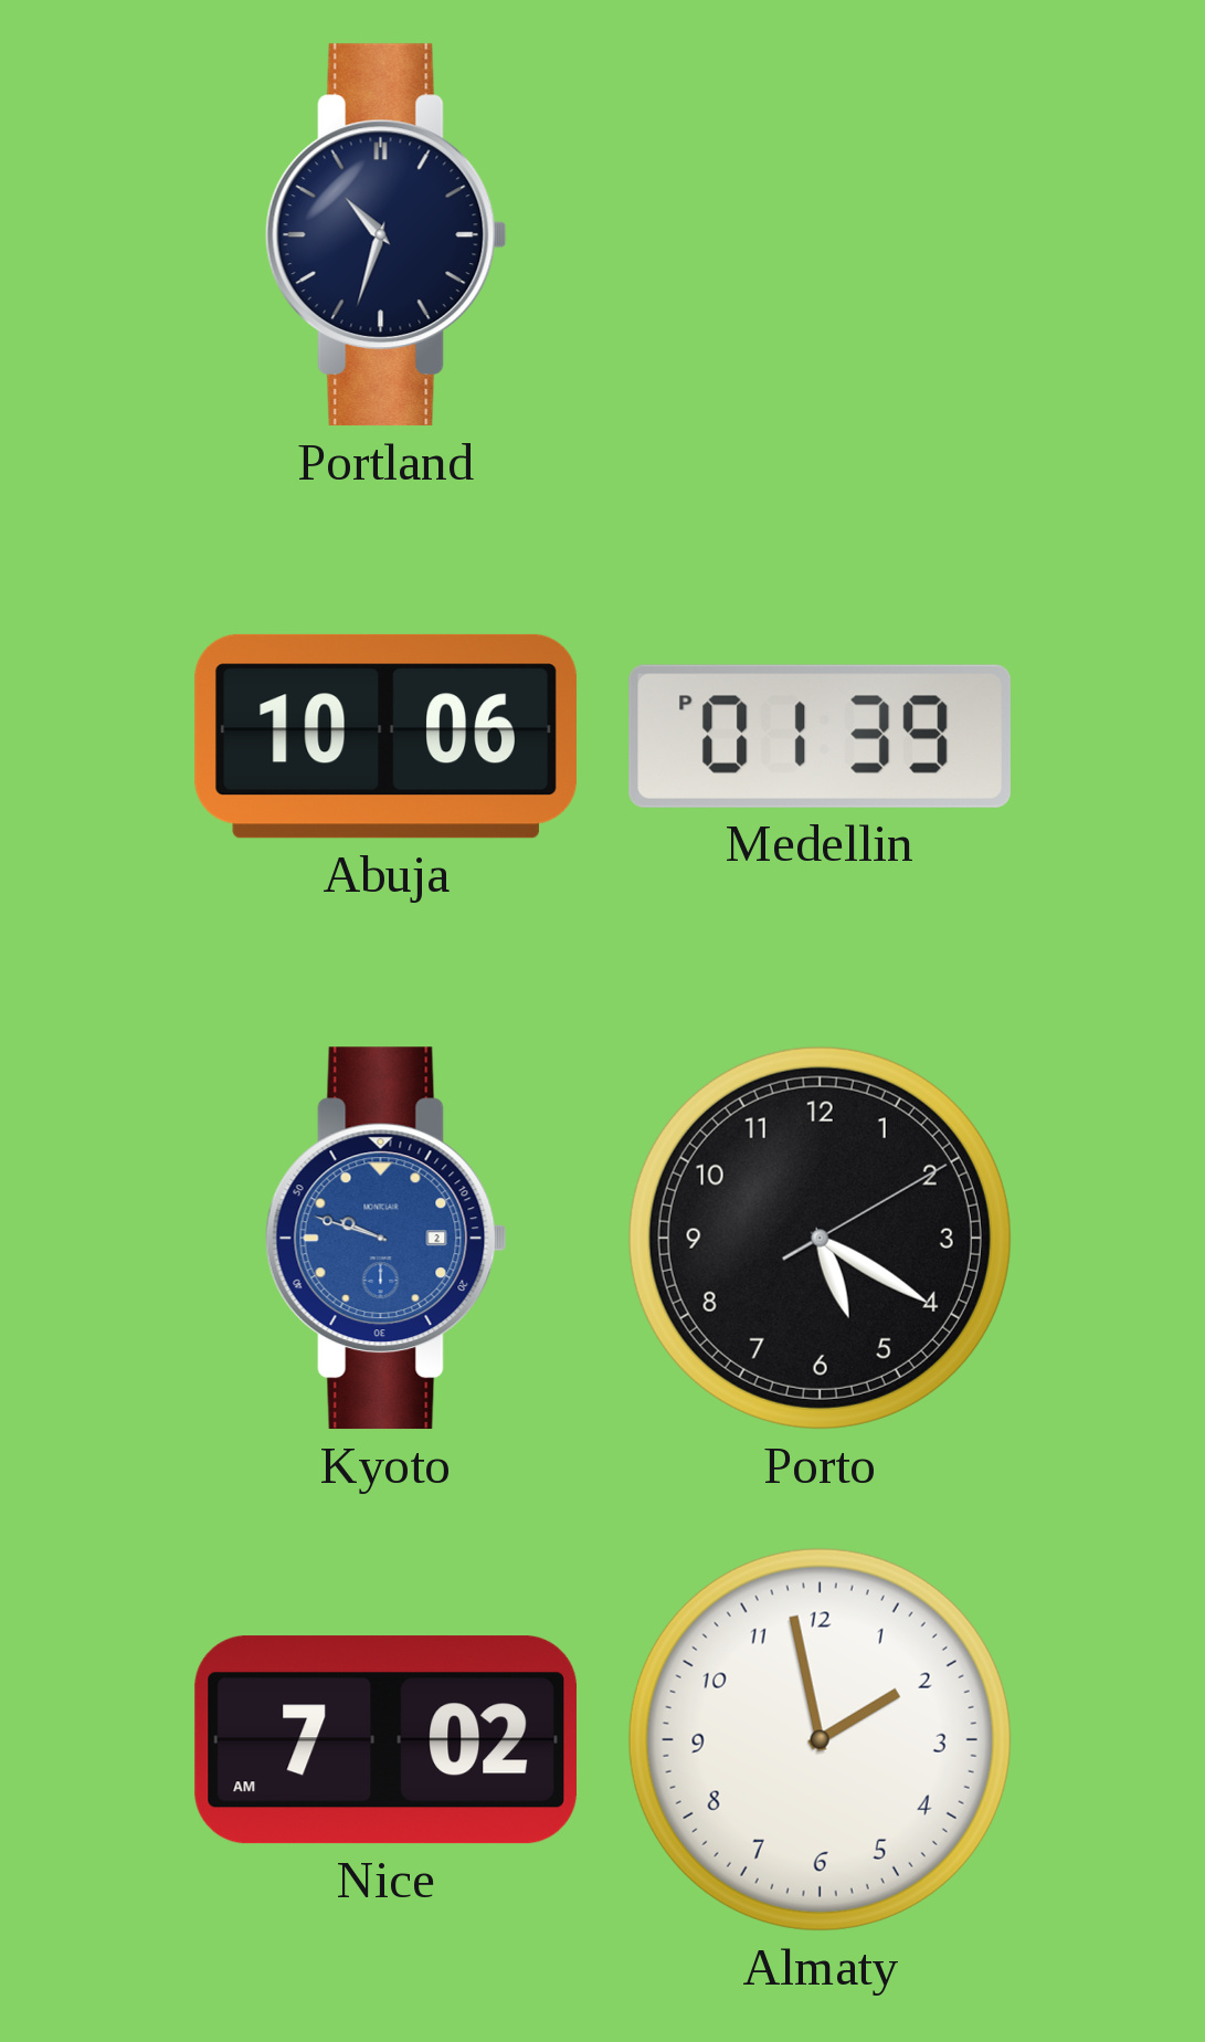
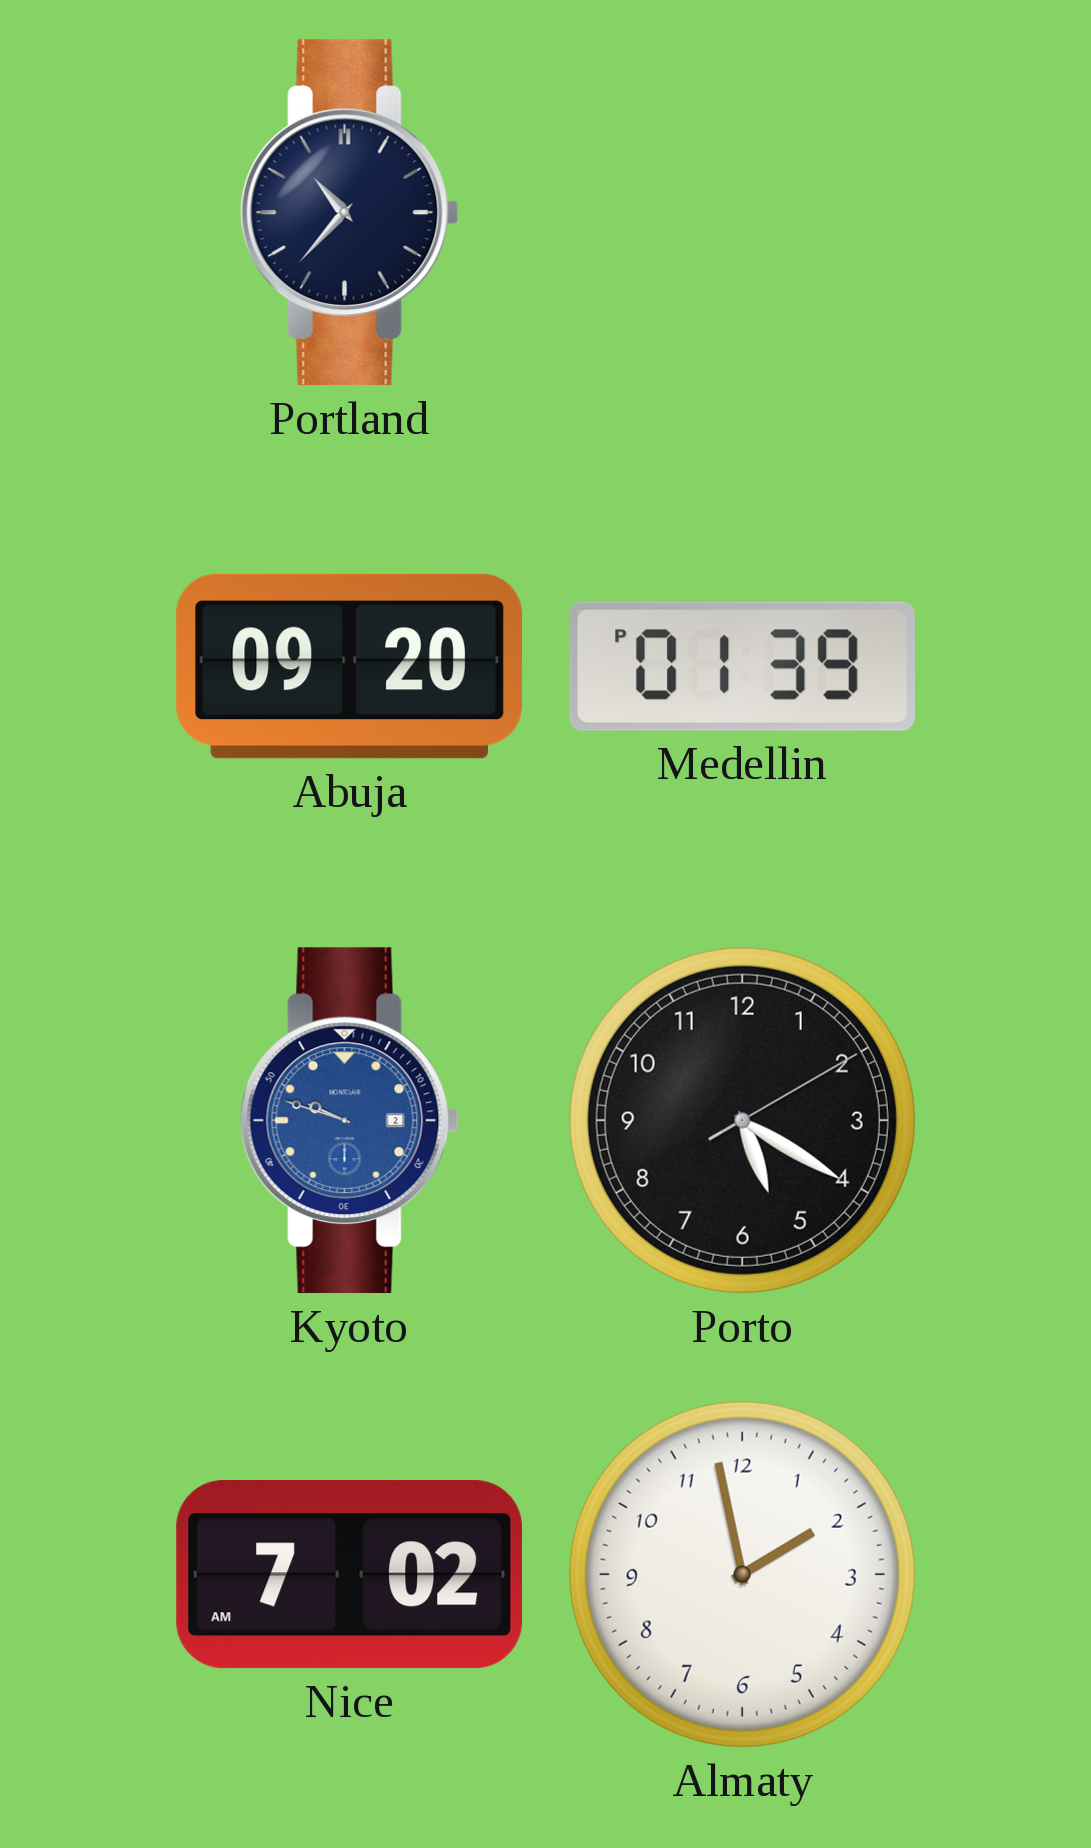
Portland: 10:33 -> 10:37 (349, 213)
Abuja: 10:06 -> 09:20 (349, 666)
